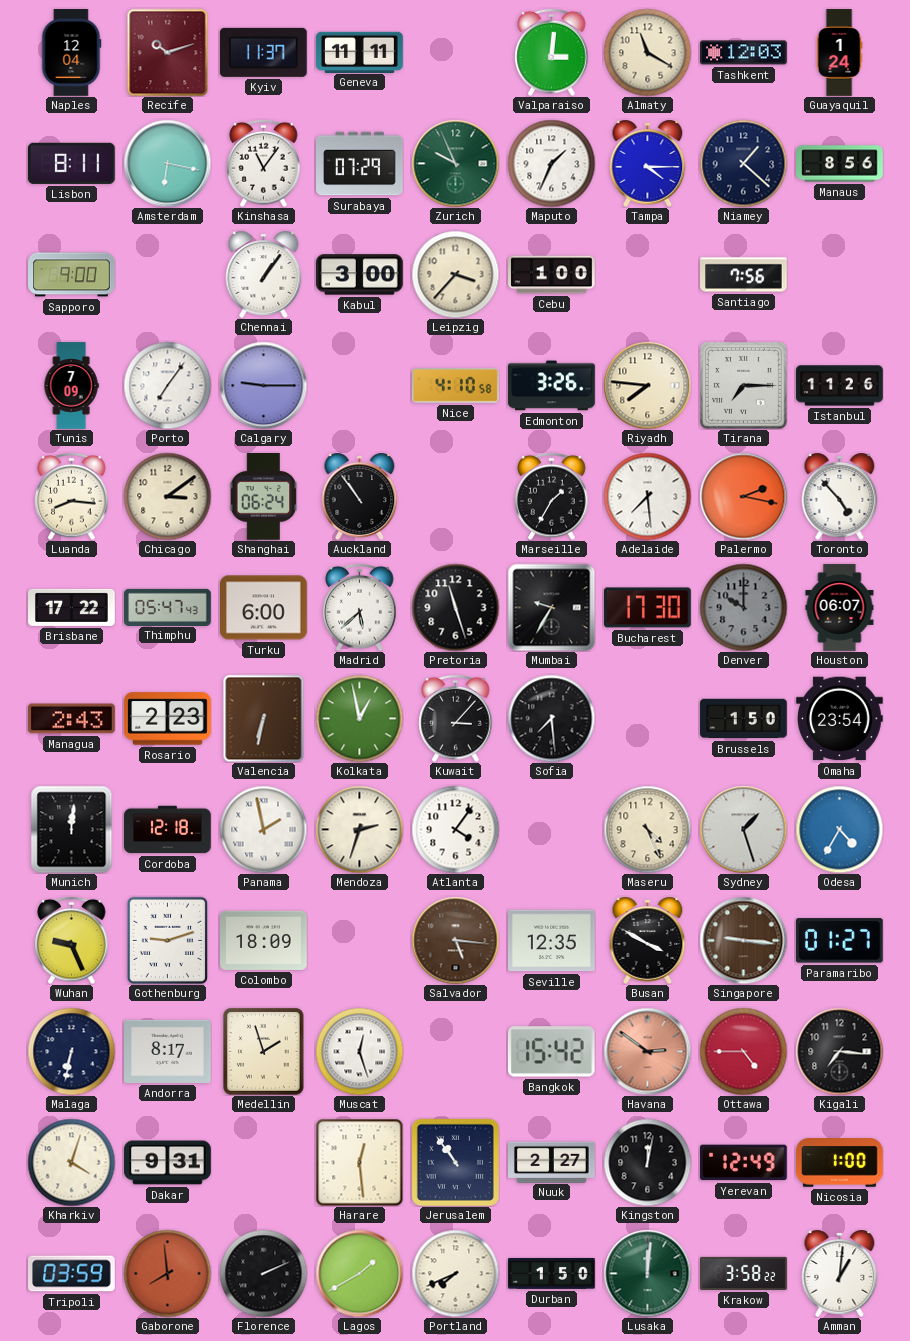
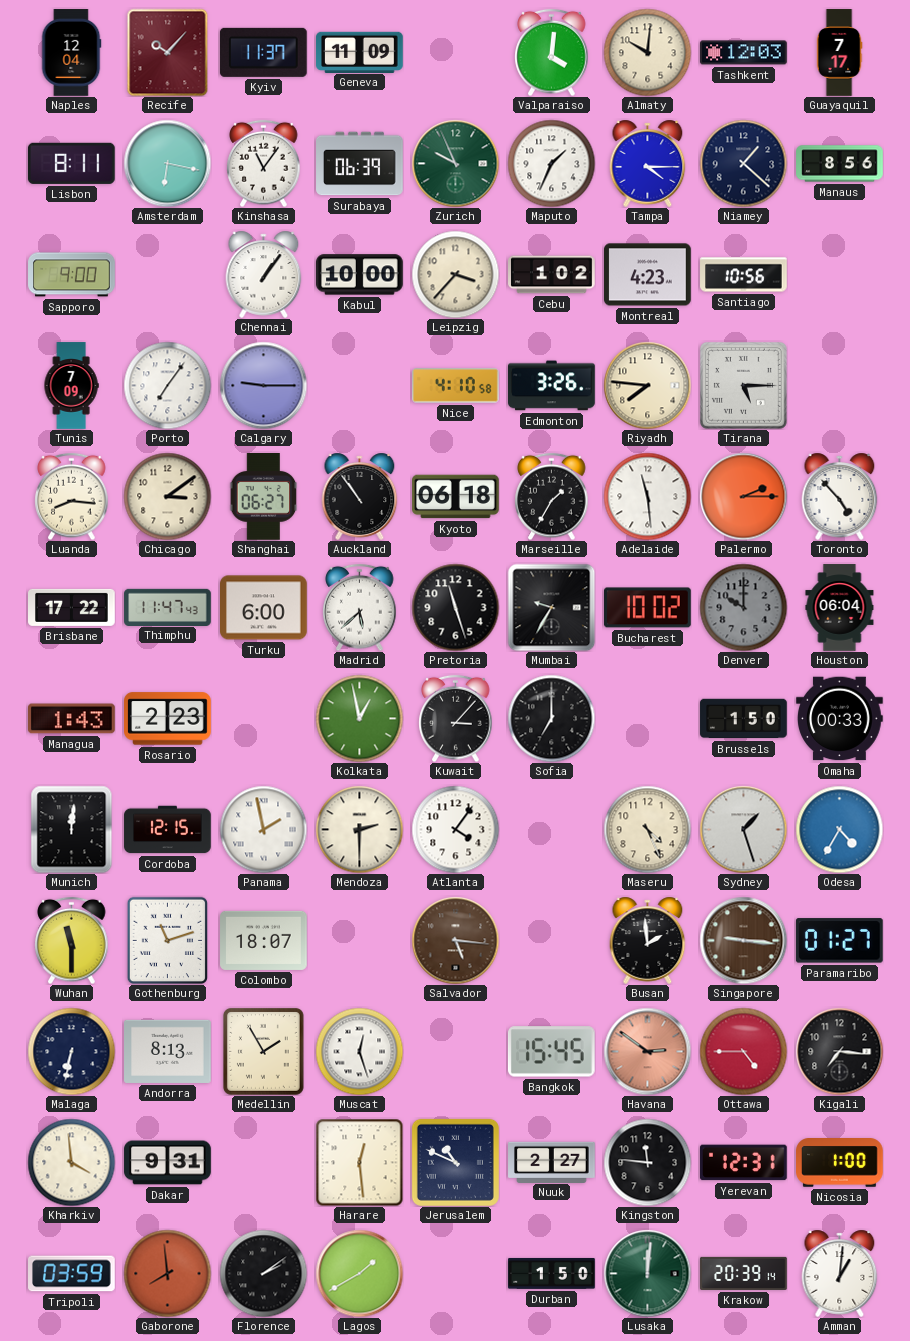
Recife: 10:12 -> 10:07 (168, 52)
Geneva: 11:11 -> 11:09 (360, 52)
Valparaiso: 3:01 -> 4:01 (552, 52)
Almaty: 11:20 -> 10:01 (647, 52)
Guayaquil: 1:24 -> 7:17 (839, 53)
Surabaya: 07:29 -> 06:39 (360, 164)
Kabul: 3:00 -> 10:00 (360, 275)
Cebu: 1:00 -> 1:02 (552, 275)
Montreal: none -> 4:23 (648, 275)
Santiago: 7:56 -> 10:56 (744, 275)
Tirana: 7:15 -> 5:15 (743, 385)
Istanbul: 11:26 -> none (840, 386)
Shanghai: 06:24 -> 06:27 (264, 497)
Kyoto: none -> 06:18 (456, 497)
Adelaide: 7:29 -> 11:29 (647, 496)
Palermo: 2:17 -> 2:15 (743, 496)
Thimphu: 05:47 -> 11:47 (168, 607)
Bucharest: 17:30 -> 10:02 (648, 608)
Houston: 06:07 -> 06:04 (840, 608)
Managua: 2:43 -> 1:43 (72, 719)
Valencia: 6:32 -> none (264, 718)
Sofia: 7:29 -> 7:00 (551, 718)
Omaha: 23:54 -> 00:33 (840, 719)
Cordoba: 12:18 -> 12:15 (168, 830)
Mendoza: 2:33 -> 2:30 (359, 829)
Wuhan: 9:26 -> 11:30 (72, 940)
Gothenburg: 9:12 -> 11:12 (167, 940)
Colombo: 18:09 -> 18:07 (264, 940)
Seville: 12:35 -> none (552, 941)
Busan: 3:50 -> 1:59 (648, 940)
Andorra: 8:17 -> 8:13 (168, 1051)
Medellin: 1:57 -> 1:55 (263, 1052)
Bangkok: 15:42 -> 15:45 (551, 1052)
Kharkiv: 4:03 -> 3:59 (71, 1162)
Jerusalem: 10:54 -> 10:49 (455, 1162)
Kingston: 12:02 -> 11:46 (647, 1162)
Yerevan: 12:49 -> 12:31 (744, 1163)
Florence: 2:11 -> 2:09 (263, 1273)
Portland: 7:41 -> none (455, 1273)
Krakow: 3:58 -> 20:39 (744, 1273)
